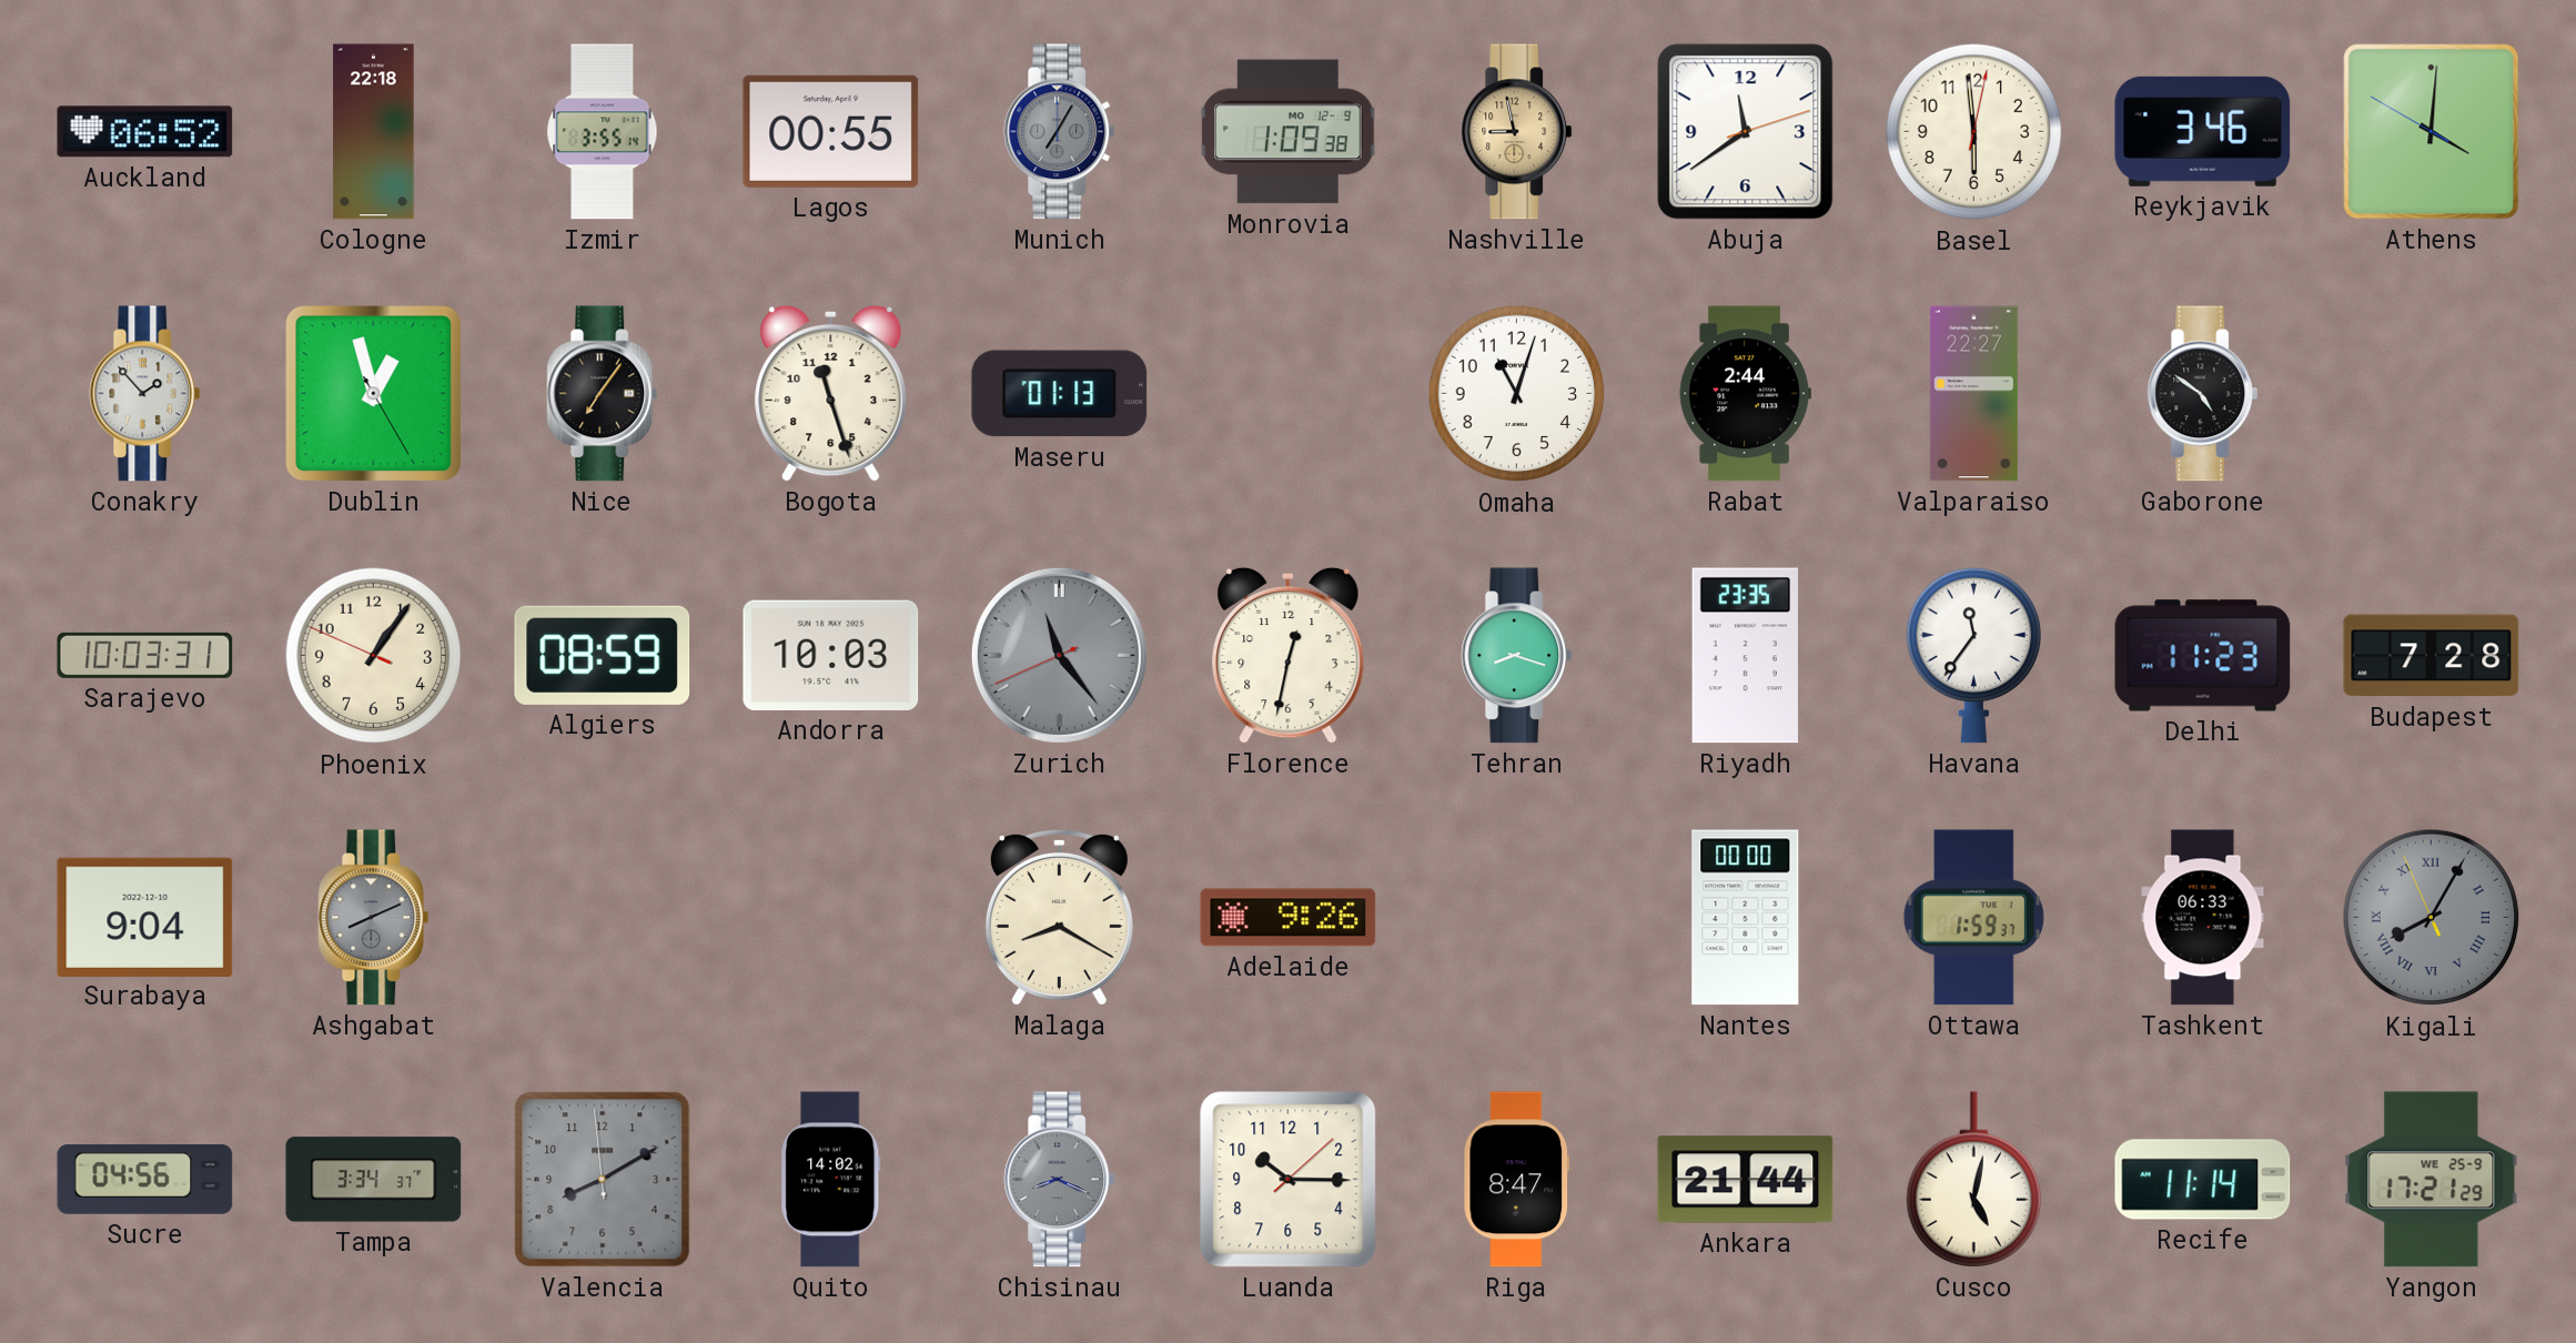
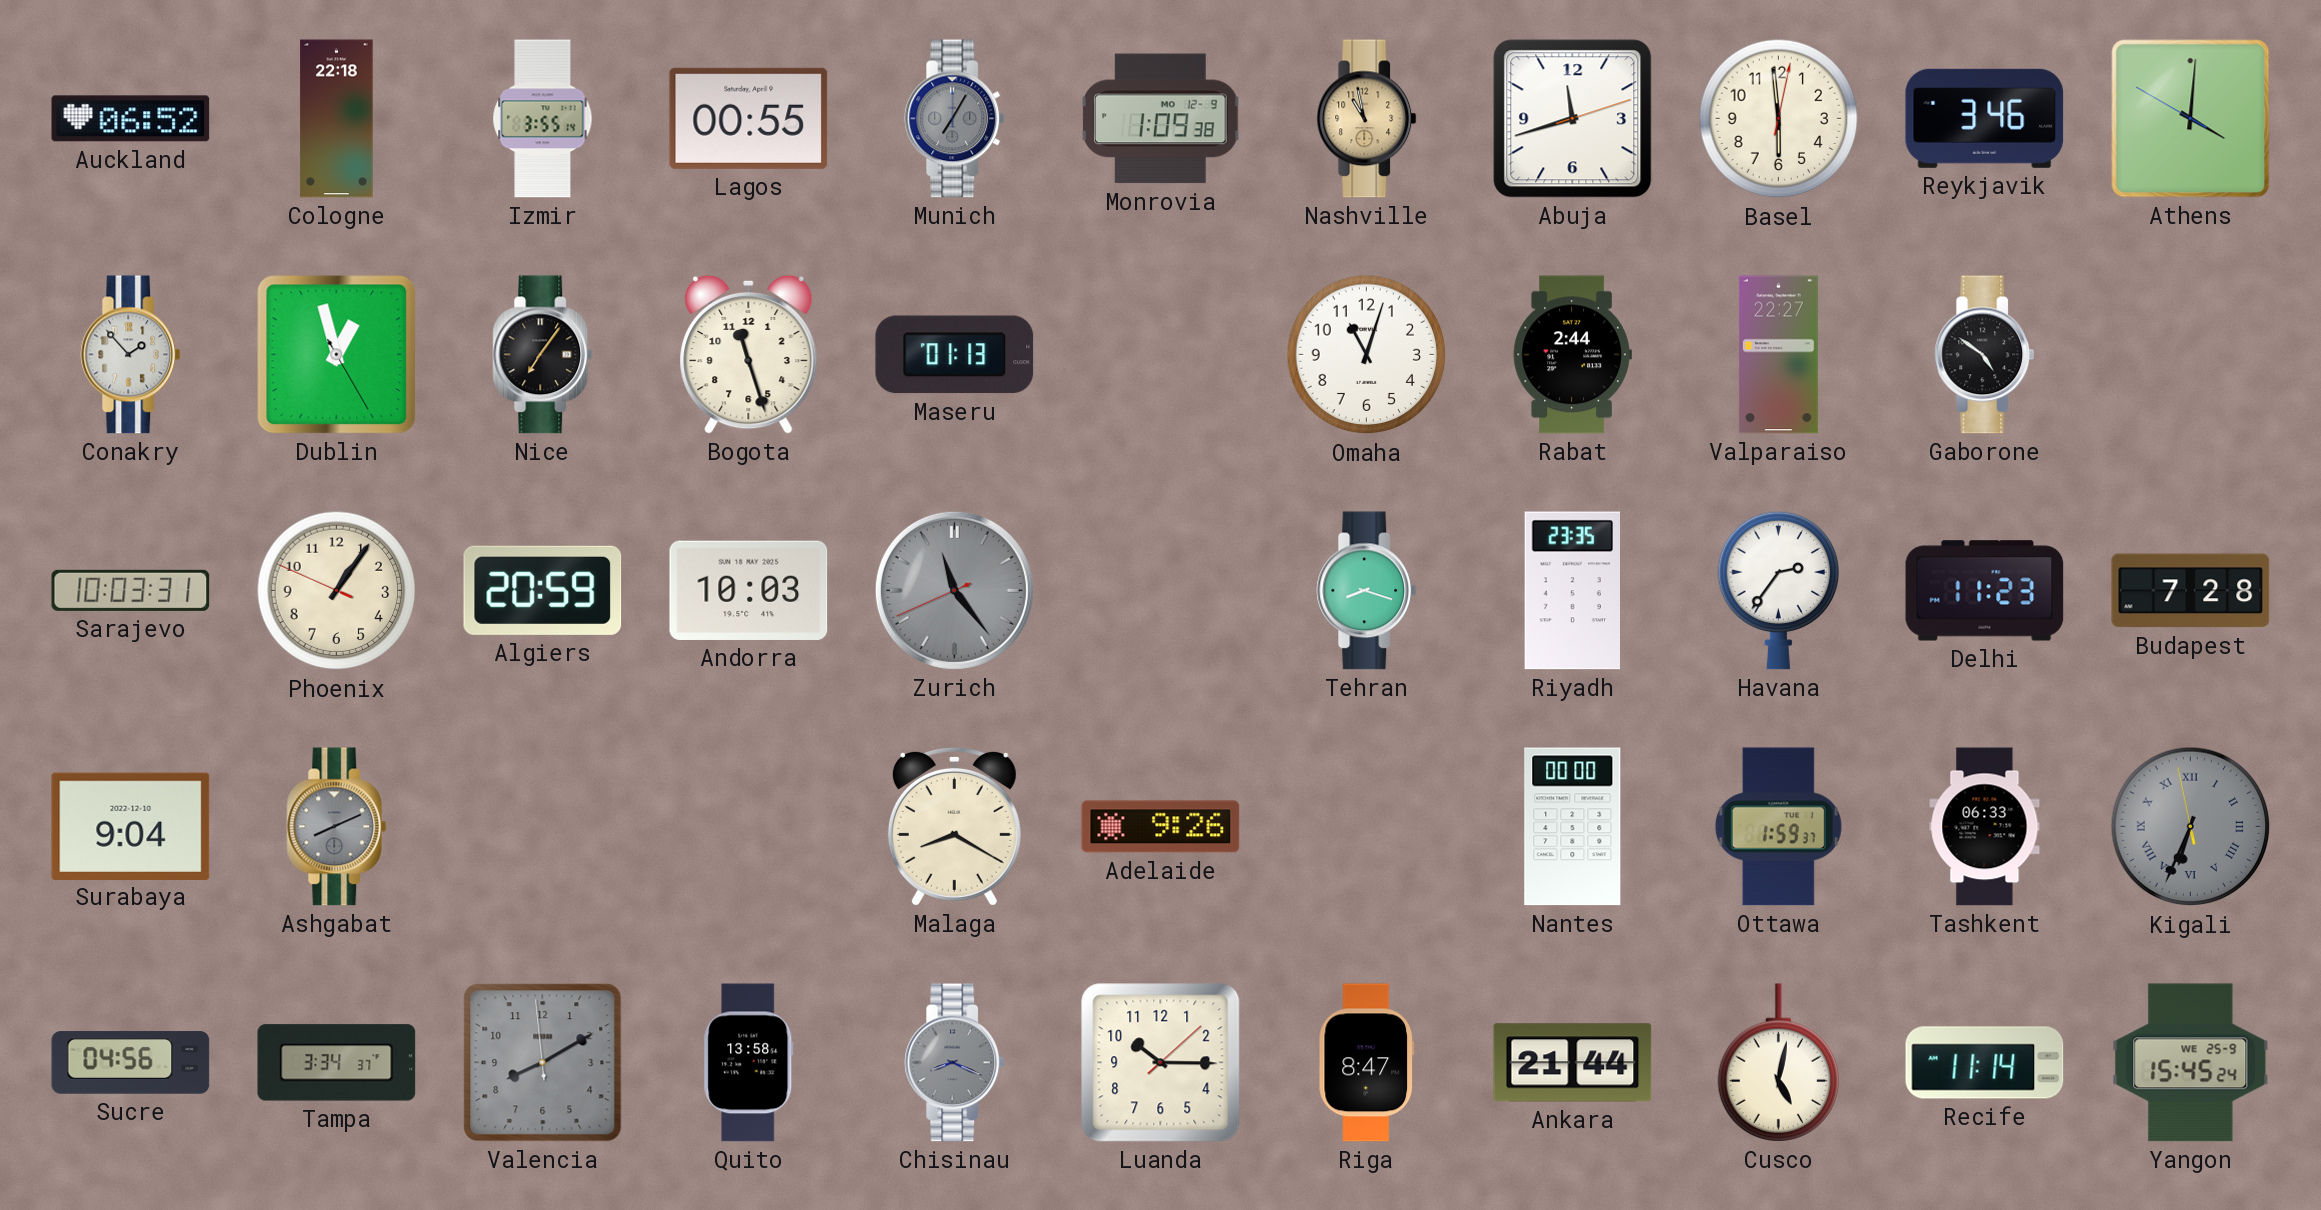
Nashville: 8:58 -> 10:58 (1367, 119)
Abuja: 11:39 -> 11:42 (1573, 119)
Algiers: 08:59 -> 20:59 (543, 590)
Florence: 12:32 -> none (1289, 655)
Havana: 11:36 -> 2:36 (1778, 590)
Kigali: 8:04 -> 6:33 (2191, 827)
Quito: 14:02 -> 13:58 (749, 1063)
Yangon: 17:21 -> 15:45 (2191, 1063)
